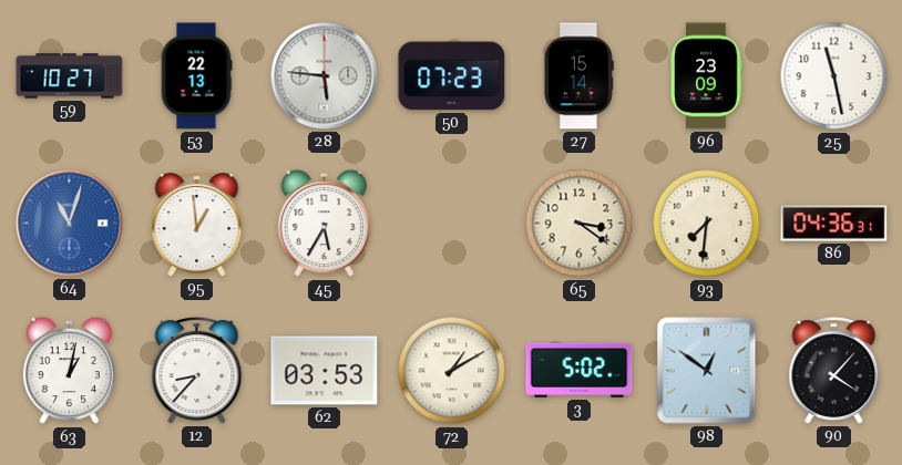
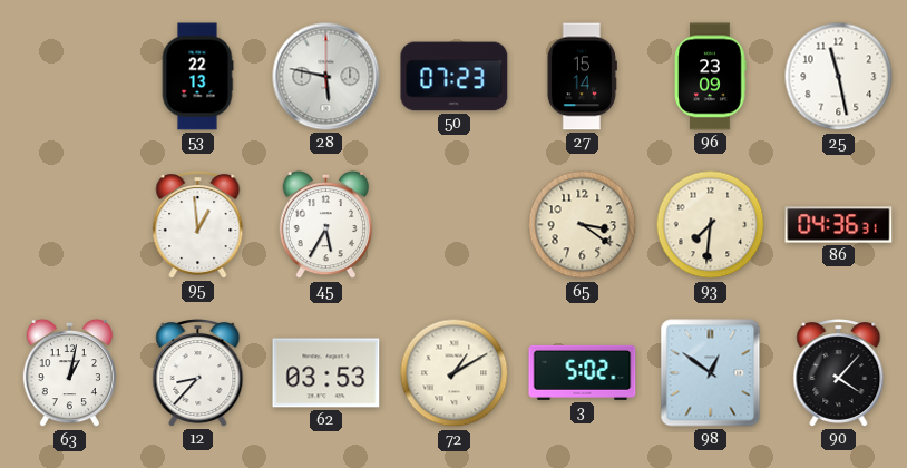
59: 10:27 -> none (70, 76)
28: 5:46 -> 5:47 (326, 77)
64: 11:03 -> none (70, 224)
